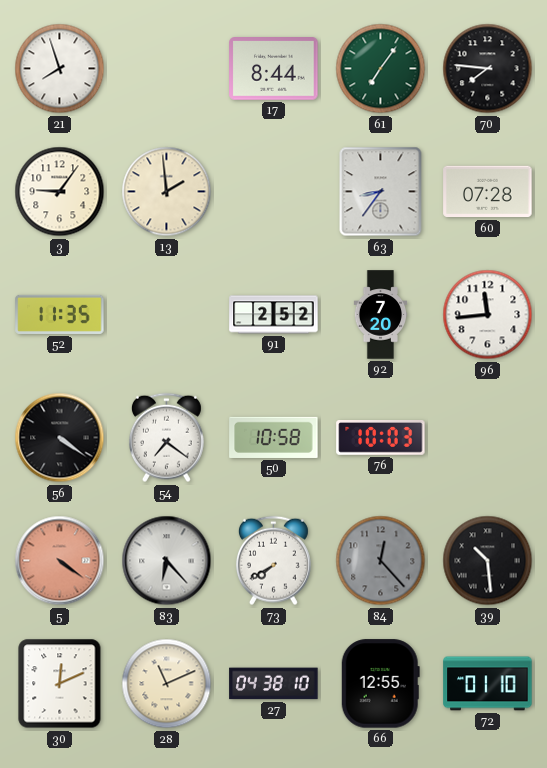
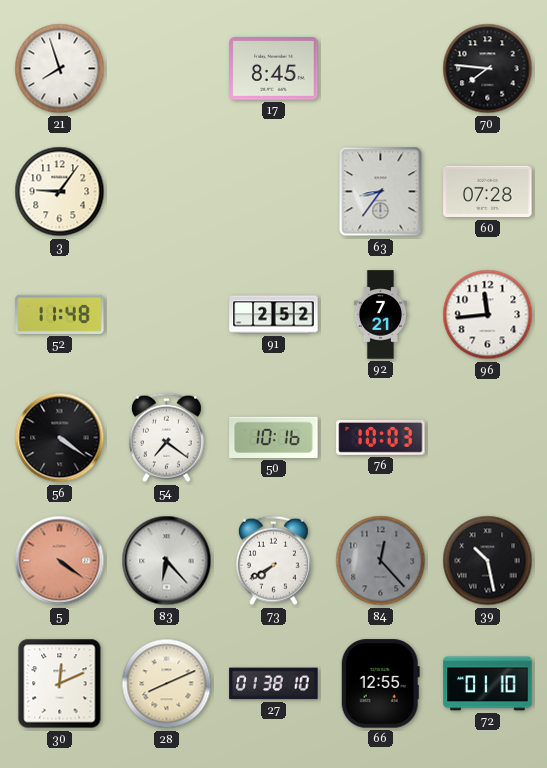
17: 8:44 -> 8:45 (274, 69)
61: 7:06 -> none (381, 69)
13: 1:59 -> none (167, 192)
52: 11:35 -> 11:48 (60, 314)
92: 7:20 -> 7:21 (381, 315)
50: 10:58 -> 10:16 (274, 437)
39: 10:29 -> 10:28 (488, 561)
28: 11:11 -> 8:11 (167, 684)
27: 04:38 -> 01:38 (274, 684)
